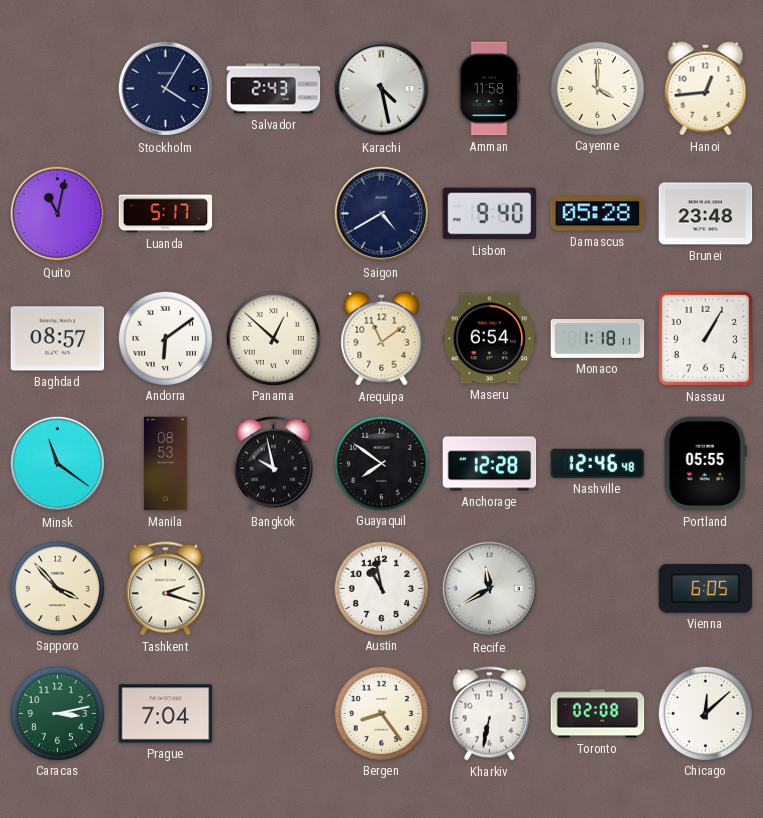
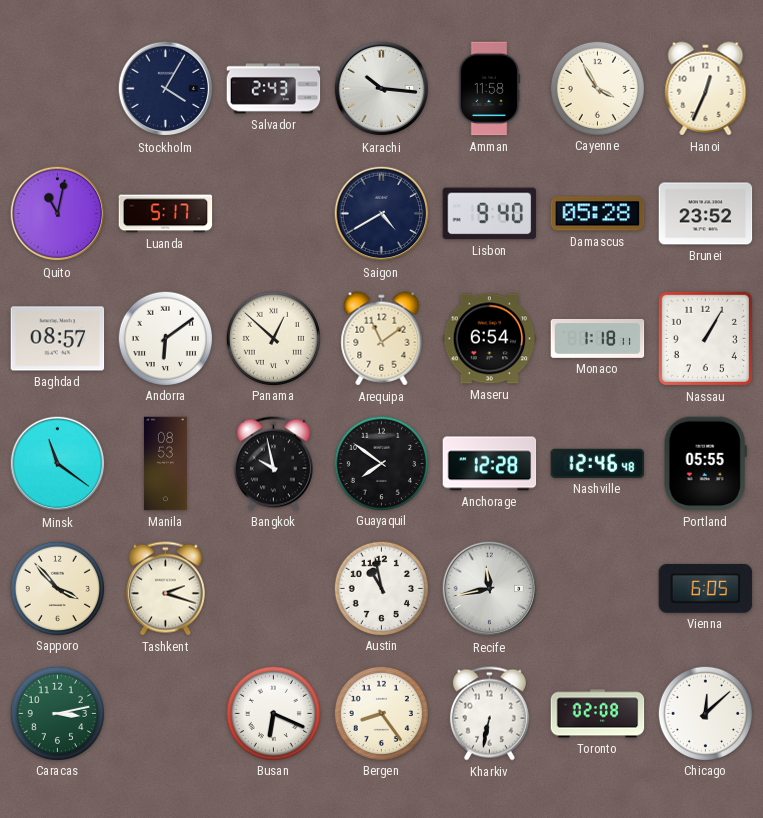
Karachi: 4:28 -> 10:16 (382, 89)
Cayenne: 4:00 -> 3:55 (597, 88)
Hanoi: 12:44 -> 12:34 (706, 89)
Brunei: 23:48 -> 23:52 (706, 214)
Recife: 11:40 -> 11:43 (490, 589)
Prague: 7:04 -> none (166, 714)
Busan: none -> 6:19 (273, 713)
